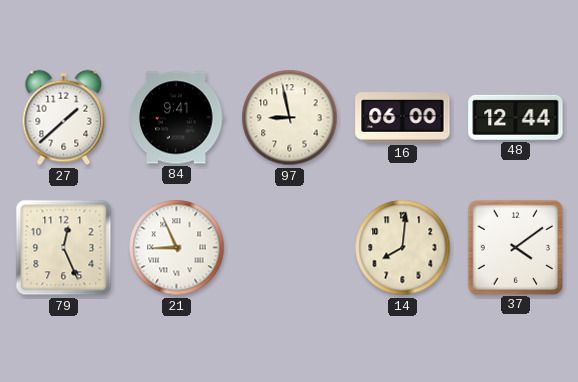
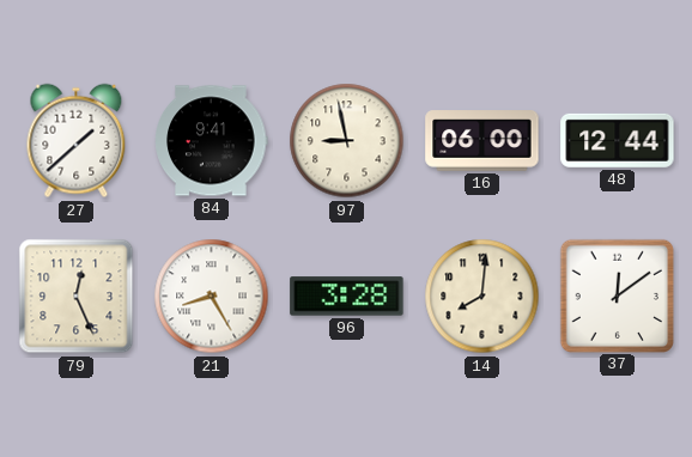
21: 8:56 -> 8:25 (212, 297)
96: none -> 3:28 (347, 297)
37: 4:09 -> 12:09 (617, 295)
